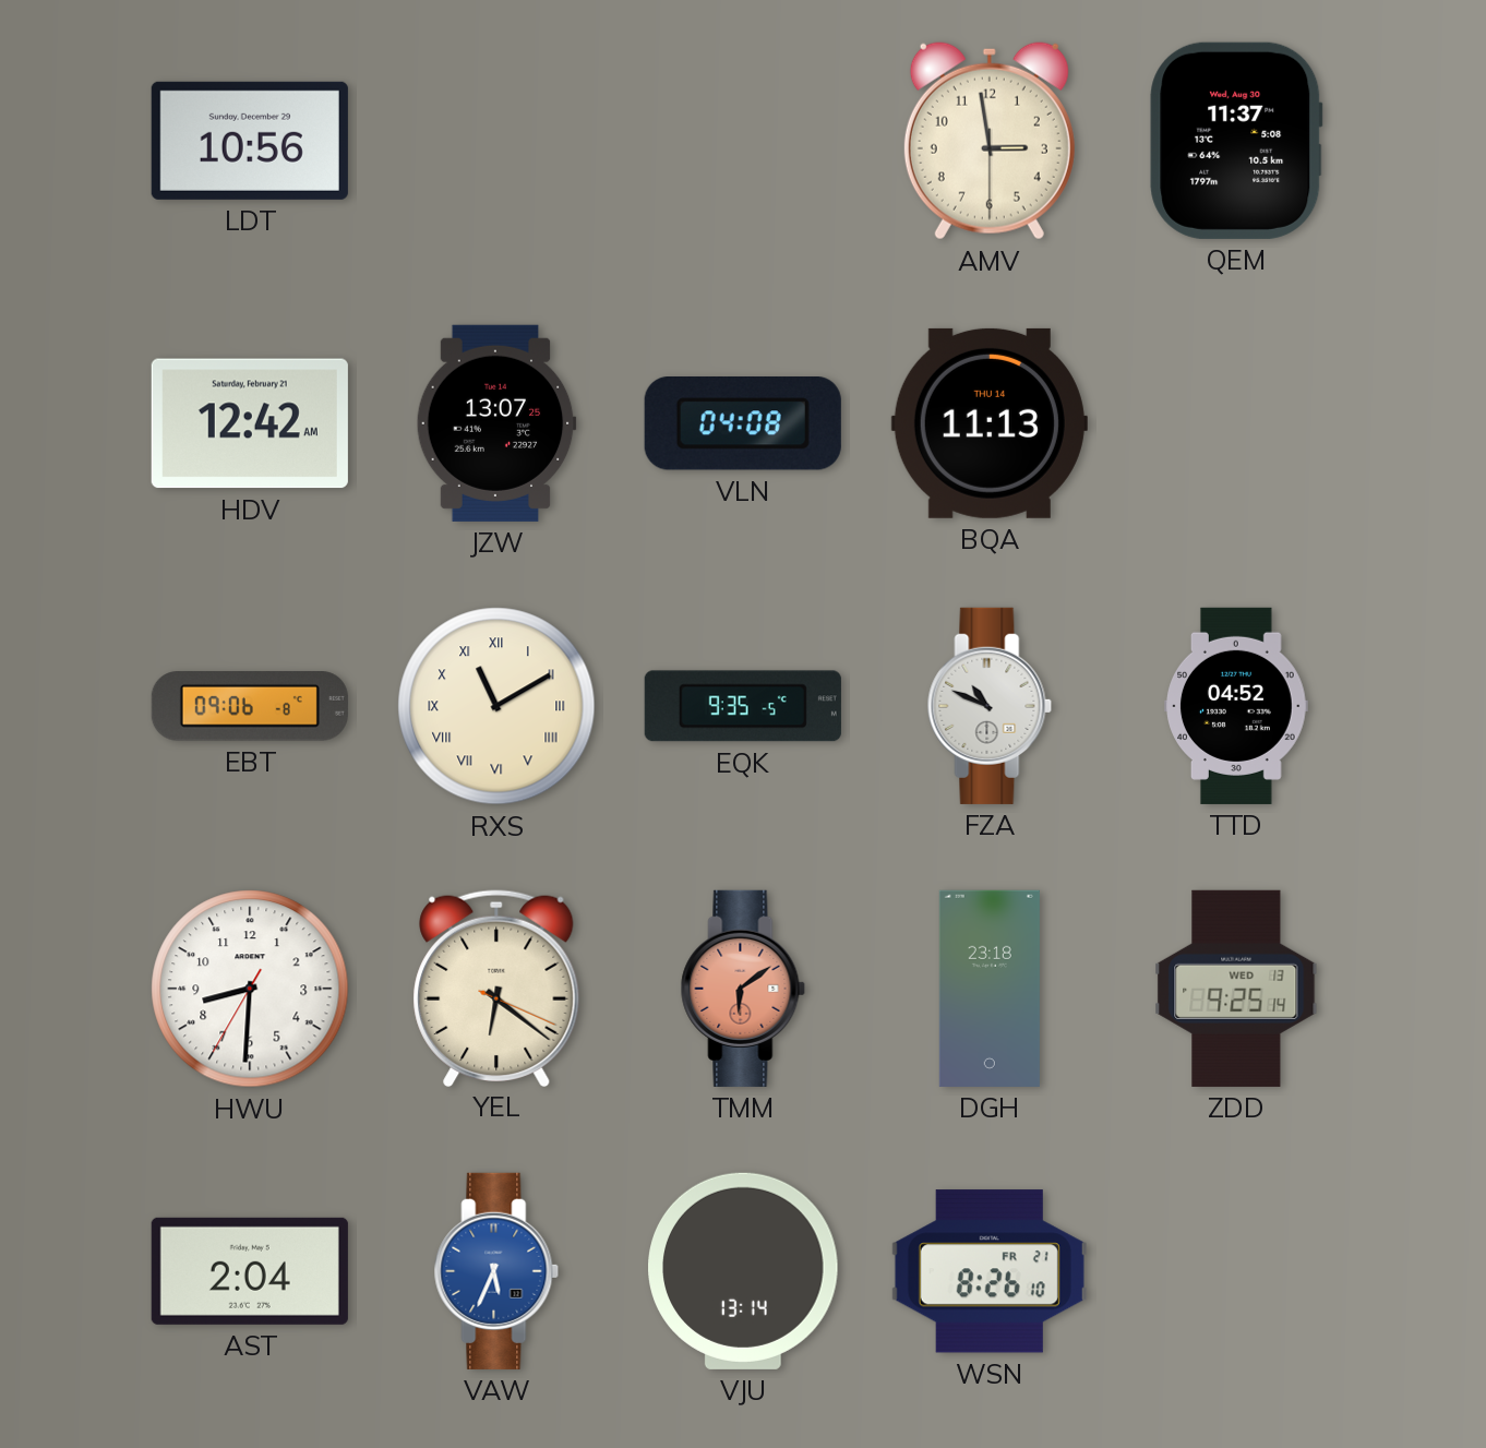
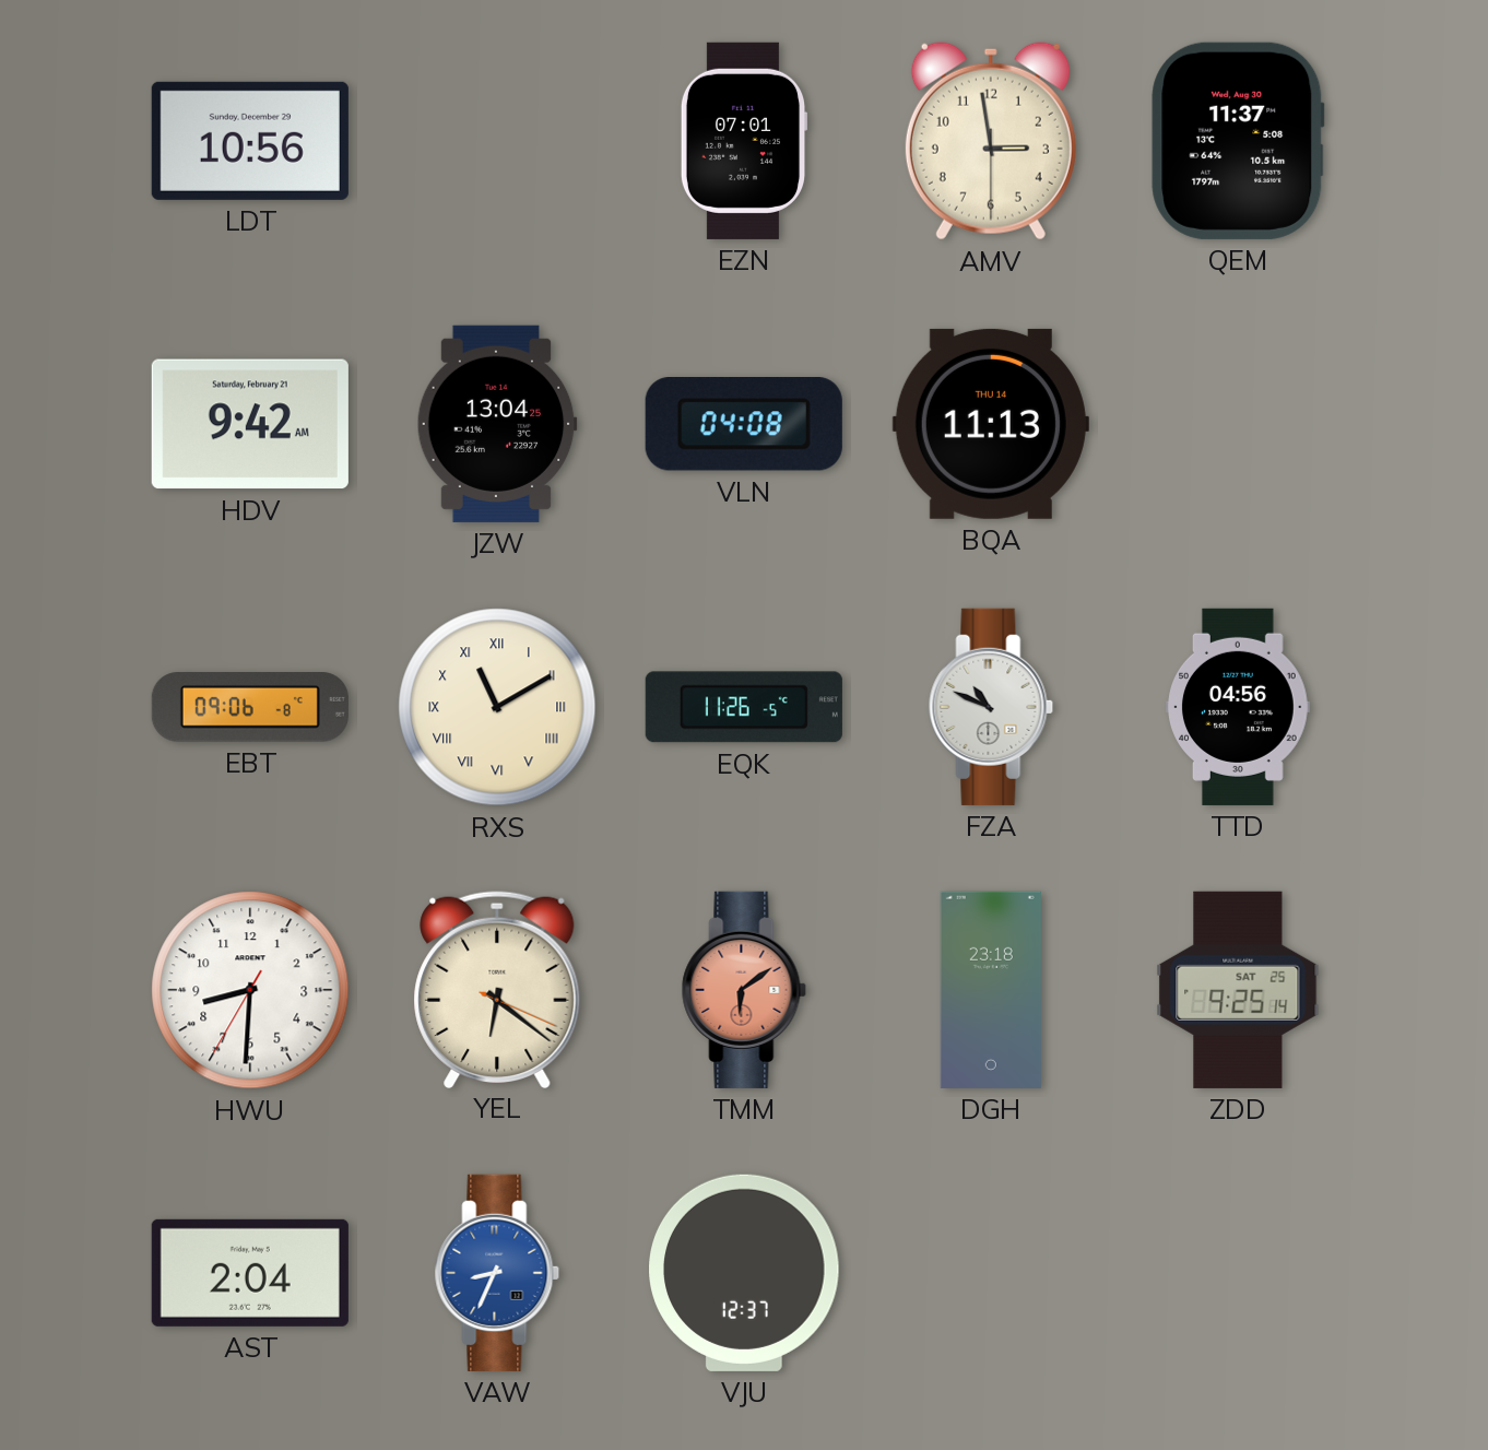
EZN: none -> 07:01 (744, 141)
HDV: 12:42 -> 9:42 (250, 424)
JZW: 13:07 -> 13:04 (497, 424)
EQK: 9:35 -> 11:26 (744, 707)
TTD: 04:52 -> 04:56 (1239, 707)
ZDD date: WED 13 -> SAT 25 (1238, 990)
VAW: 5:34 -> 8:34 (497, 1273)
VJU: 13:14 -> 12:37 (744, 1273)
WSN: 8:26 -> none (990, 1271)
